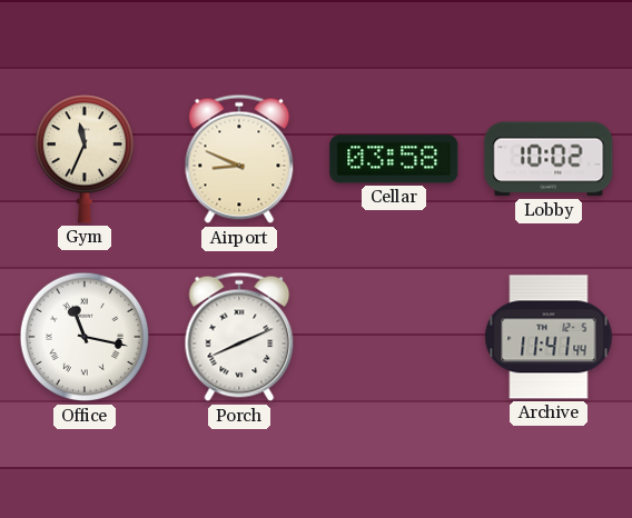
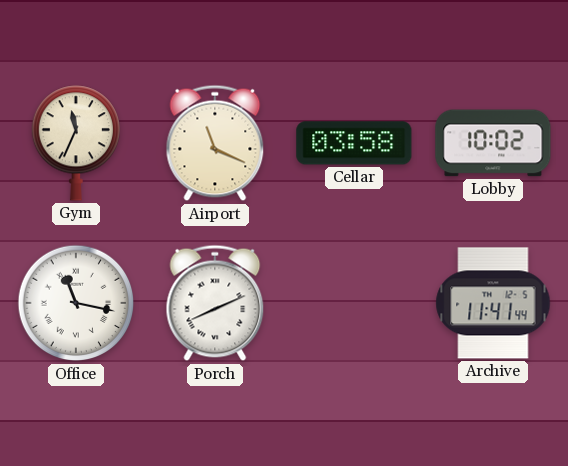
Airport: 8:49 -> 11:19 (215, 143)
